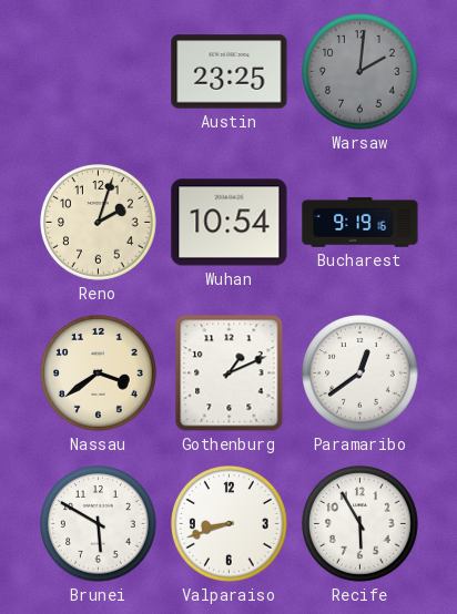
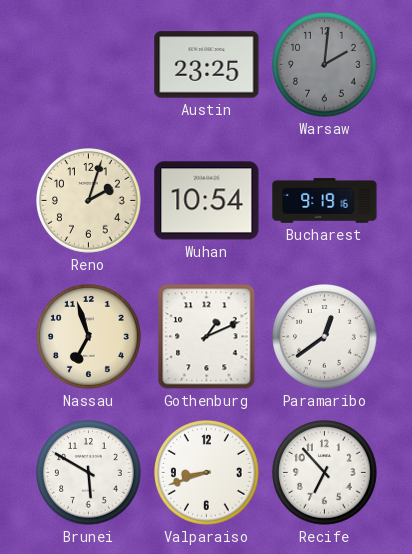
Nassau: 3:39 -> 6:57 (89, 337)
Recife: 5:55 -> 6:53 (325, 473)
